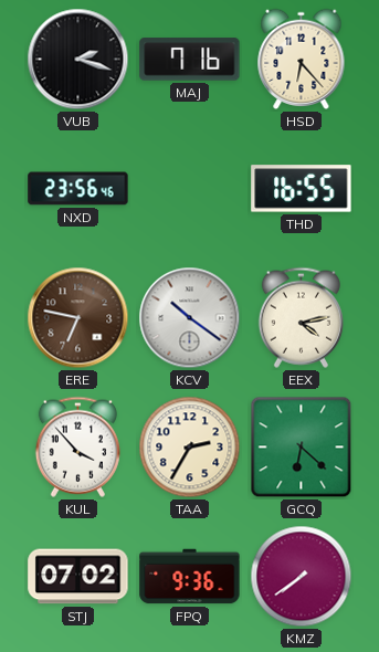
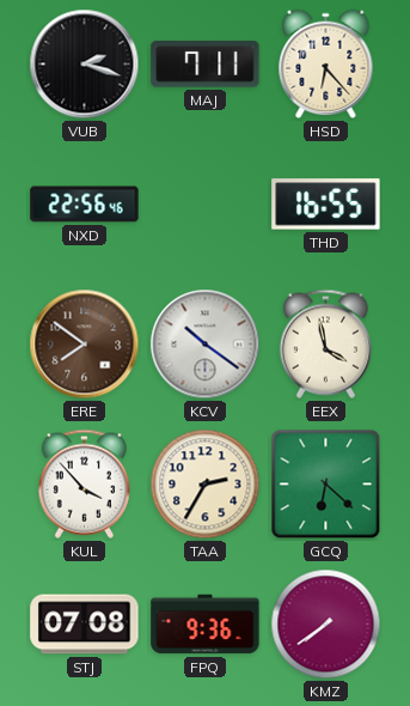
MAJ: 7:16 -> 7:11 (206, 65)
NXD: 23:56 -> 22:56 (85, 205)
ERE: 6:47 -> 7:51 (85, 345)
EEX: 4:13 -> 3:58 (325, 343)
STJ: 07:02 -> 07:08 (85, 625)
